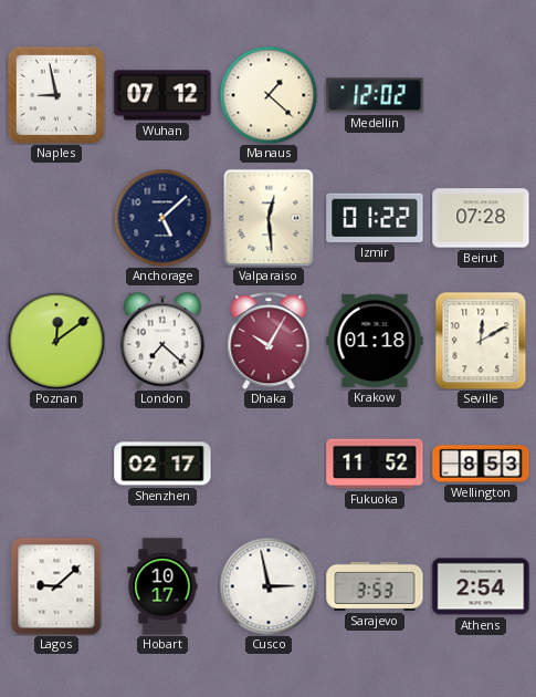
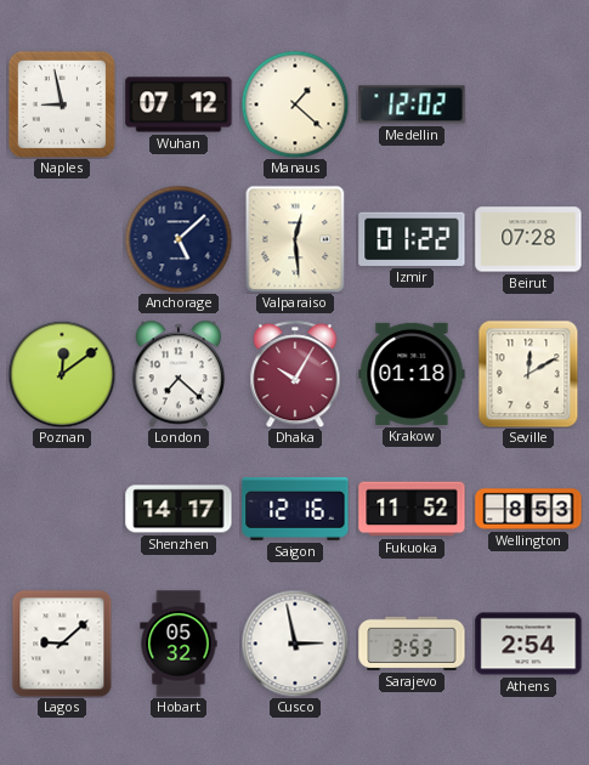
Shenzhen: 02:17 -> 14:17 (179, 509)
Saigon: none -> 12:16 (295, 509)
Hobart: 10:17 -> 05:32 (179, 644)
